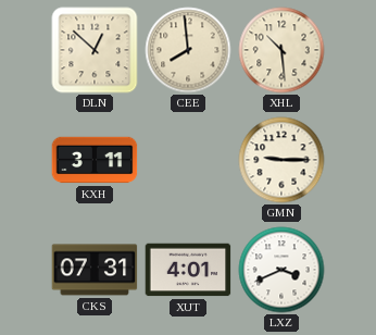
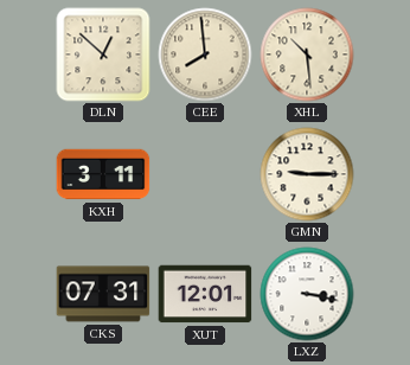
XUT: 4:01 -> 12:01 (205, 294)
LXZ: 3:41 -> 3:17 (307, 294)
